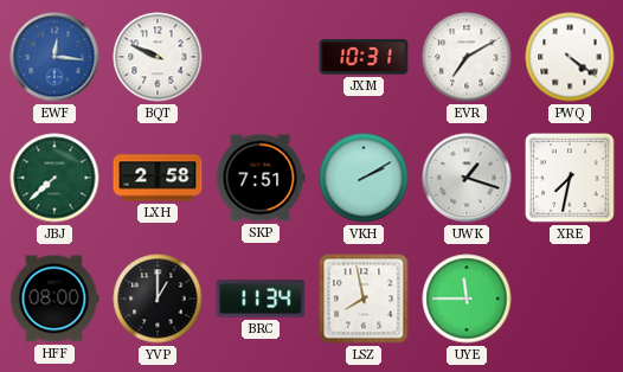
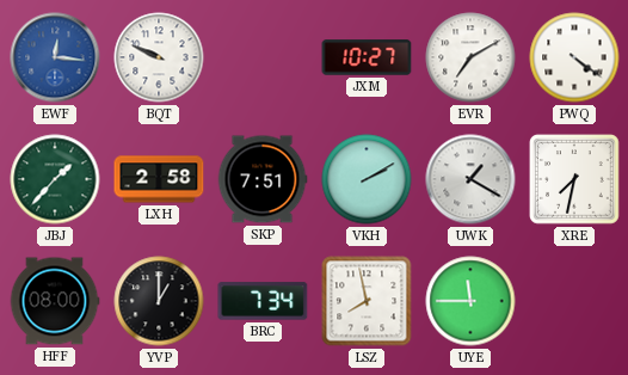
JXM: 10:31 -> 10:27 (367, 57)
JBJ: 7:38 -> 1:37 (55, 179)
UWK: 1:18 -> 1:20 (470, 179)
BRC: 11:34 -> 7:34 (263, 301)
